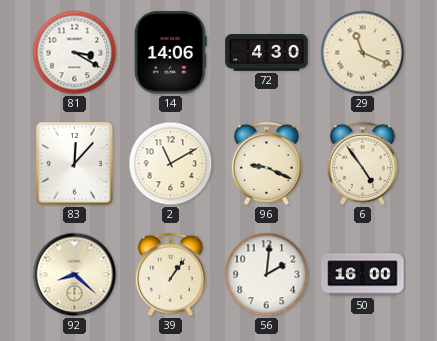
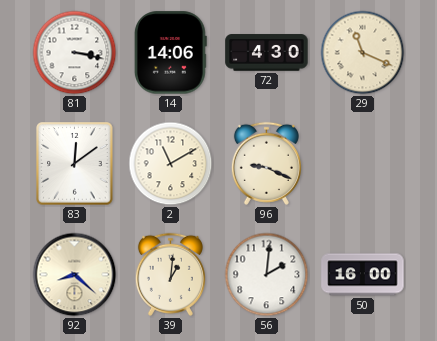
81: 3:20 -> 3:17 (75, 53)
83: 12:07 -> 12:09 (75, 164)
6: 4:54 -> none (362, 163)
39: 1:06 -> 1:01 (170, 274)
